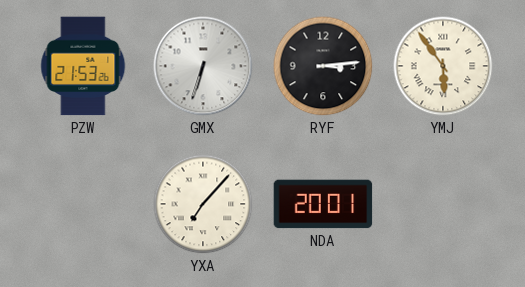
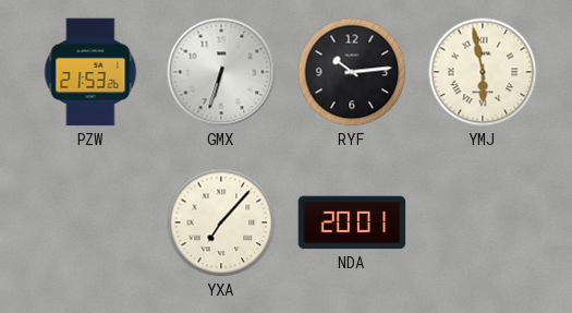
RYF: 3:14 -> 10:14 (352, 72)
YMJ: 5:54 -> 5:58 (483, 72)
